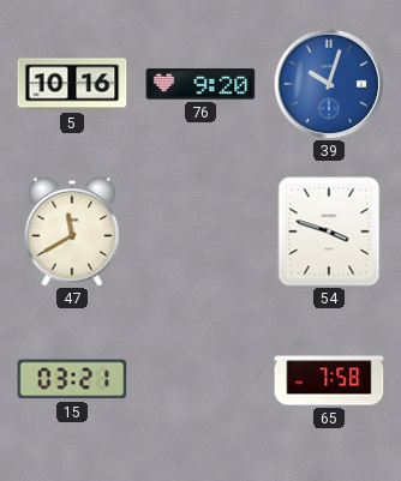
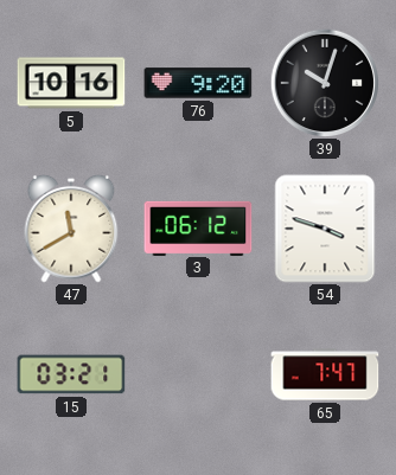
39 dial: blue -> black (324, 82)
3: none -> 06:12 (198, 227)
65: 7:58 -> 7:47 (325, 374)
